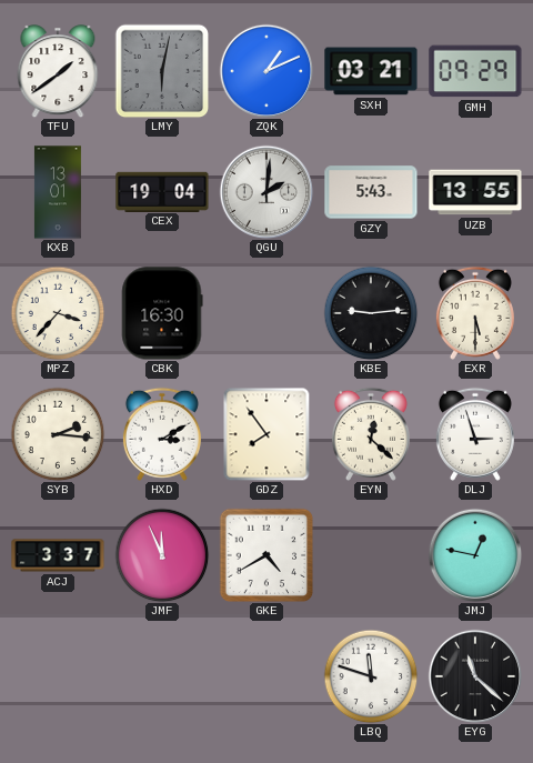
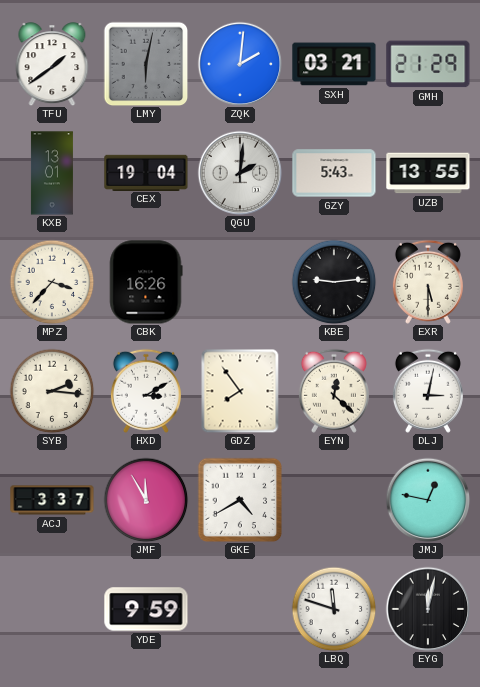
ZQK: 1:11 -> 2:01 (240, 64)
GMH: 09:29 -> 21:29 (428, 64)
CBK: 16:30 -> 16:26 (146, 282)
DLJ: 2:57 -> 3:02 (428, 391)
JMF: 11:56 -> 11:55 (146, 500)
YDE: none -> 9:59 (146, 609)
EYG: 11:22 -> 12:02 (428, 609)
